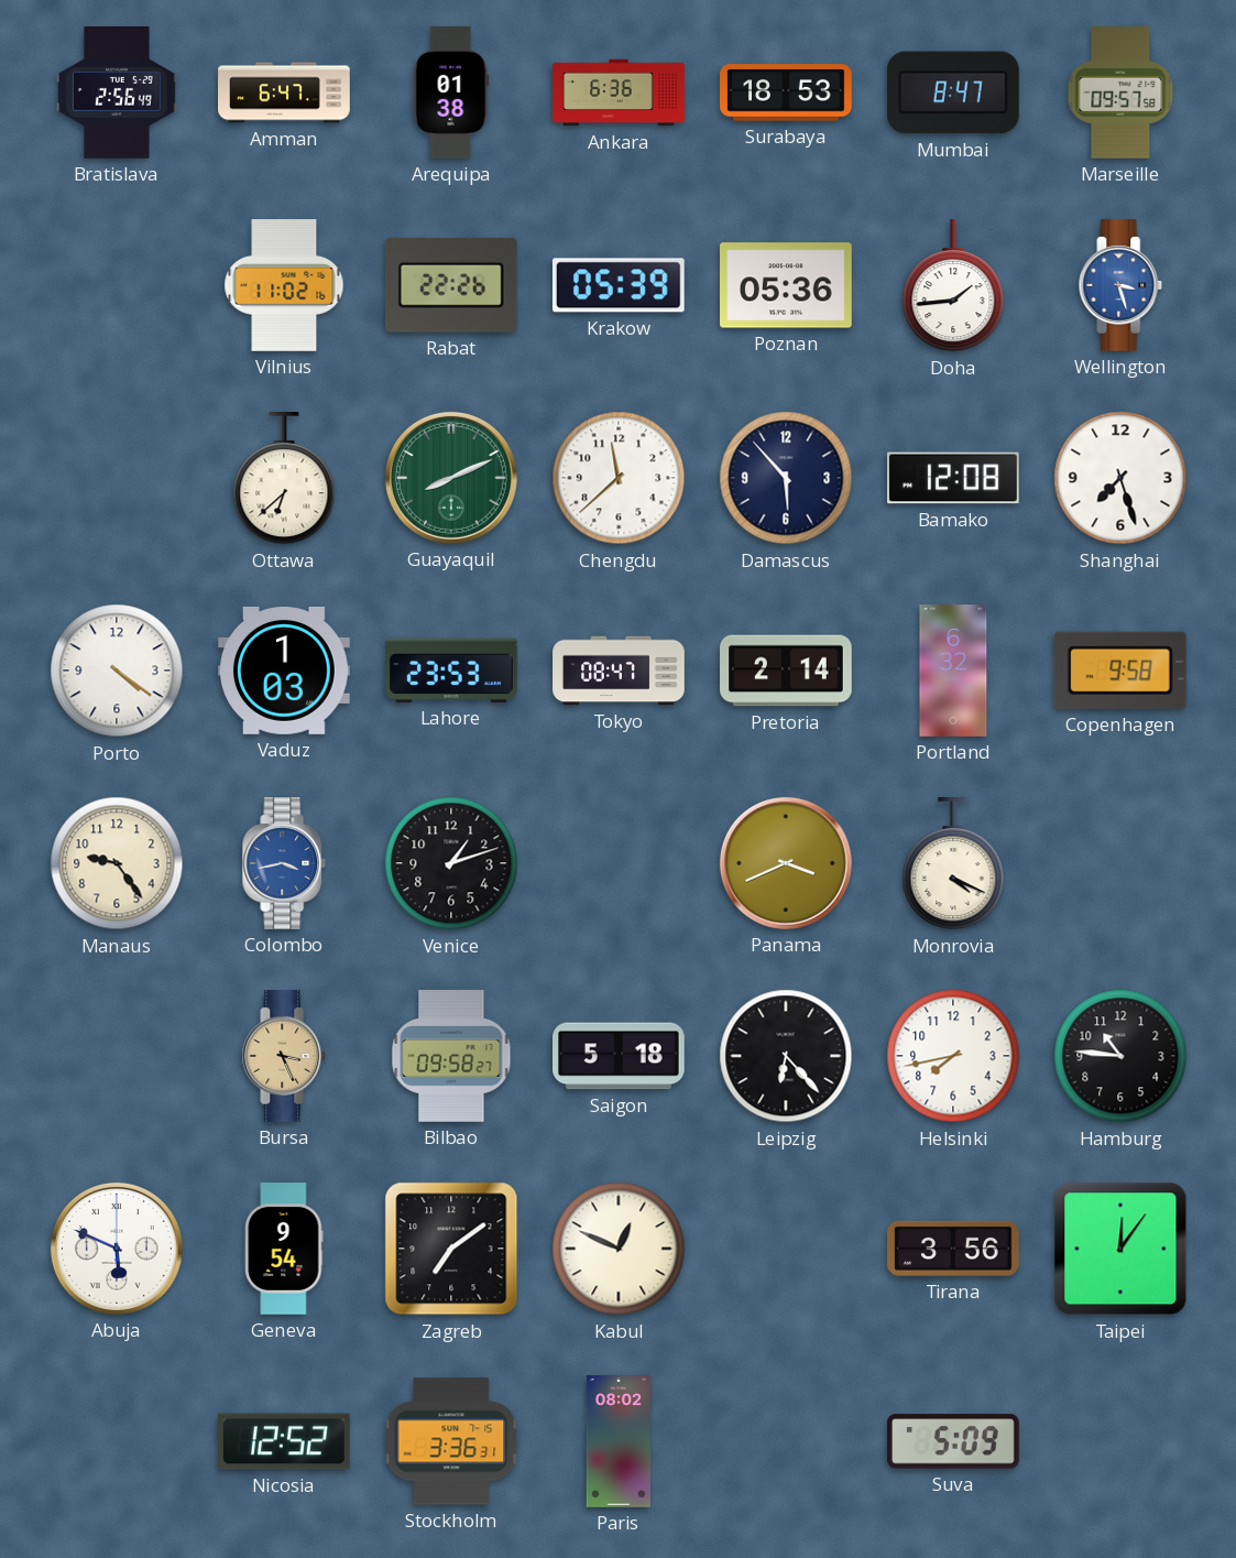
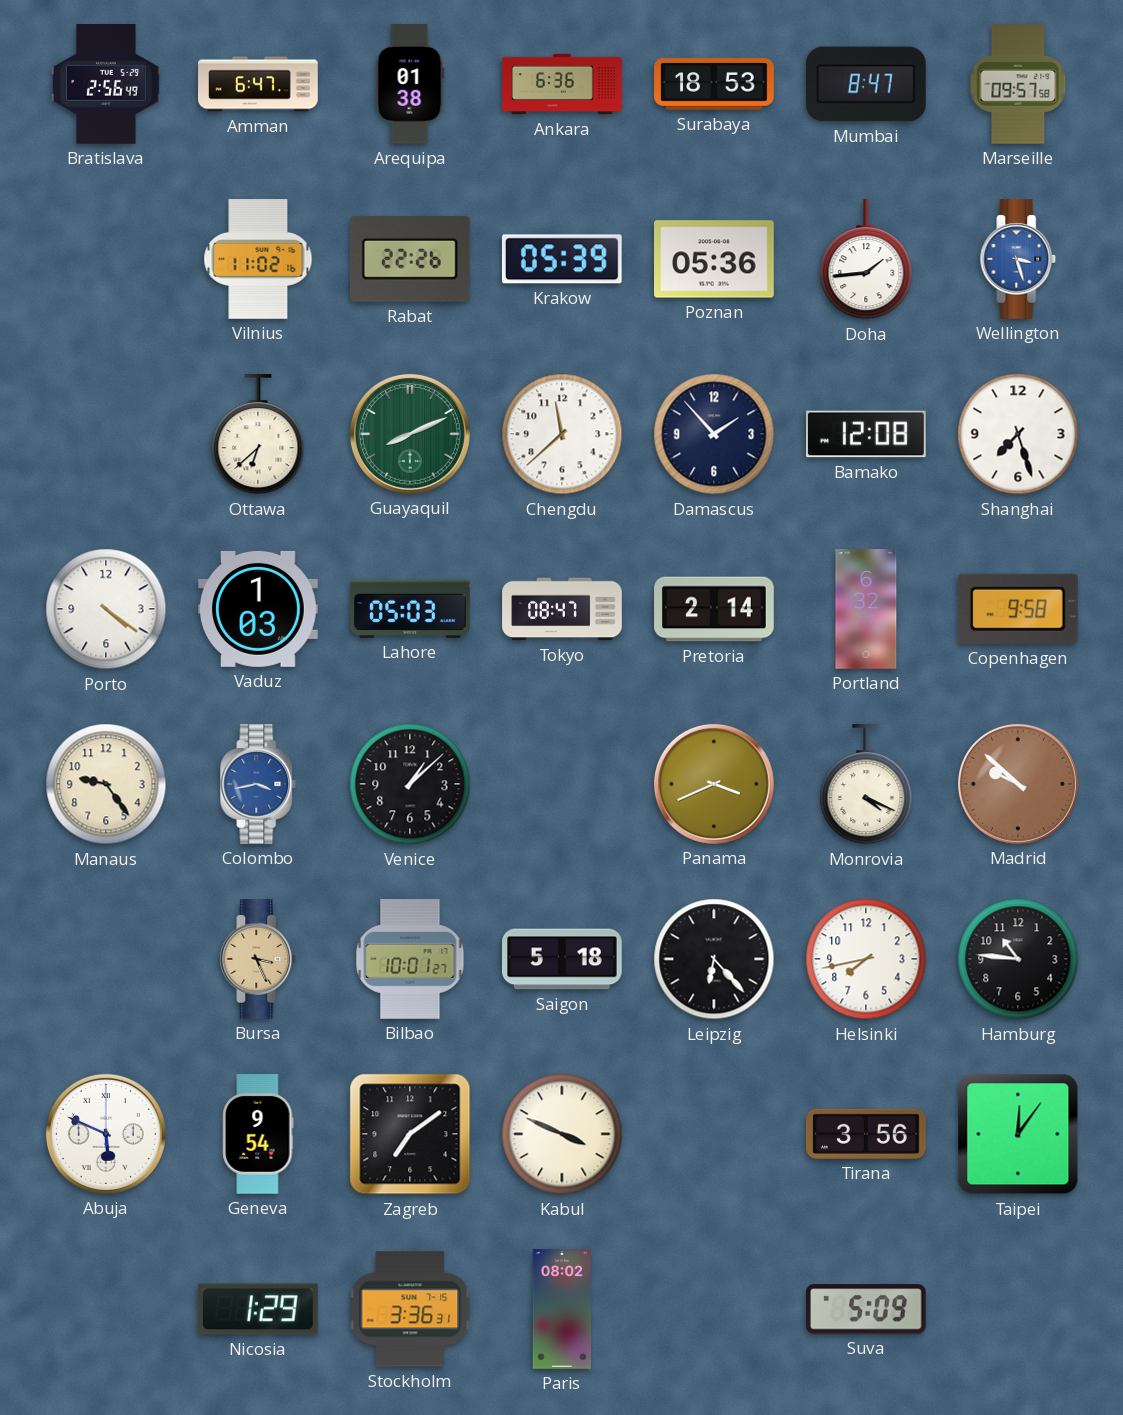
Damascus: 5:53 -> 1:53 (714, 434)
Lahore: 23:53 -> 05:03 (411, 609)
Venice: 1:12 -> 1:08 (410, 784)
Madrid: none -> 9:52 (1018, 784)
Bilbao: 09:58 -> 10:01 (410, 960)
Kabul: 12:49 -> 3:49 (562, 1134)
Nicosia: 12:52 -> 1:29 (259, 1309)
